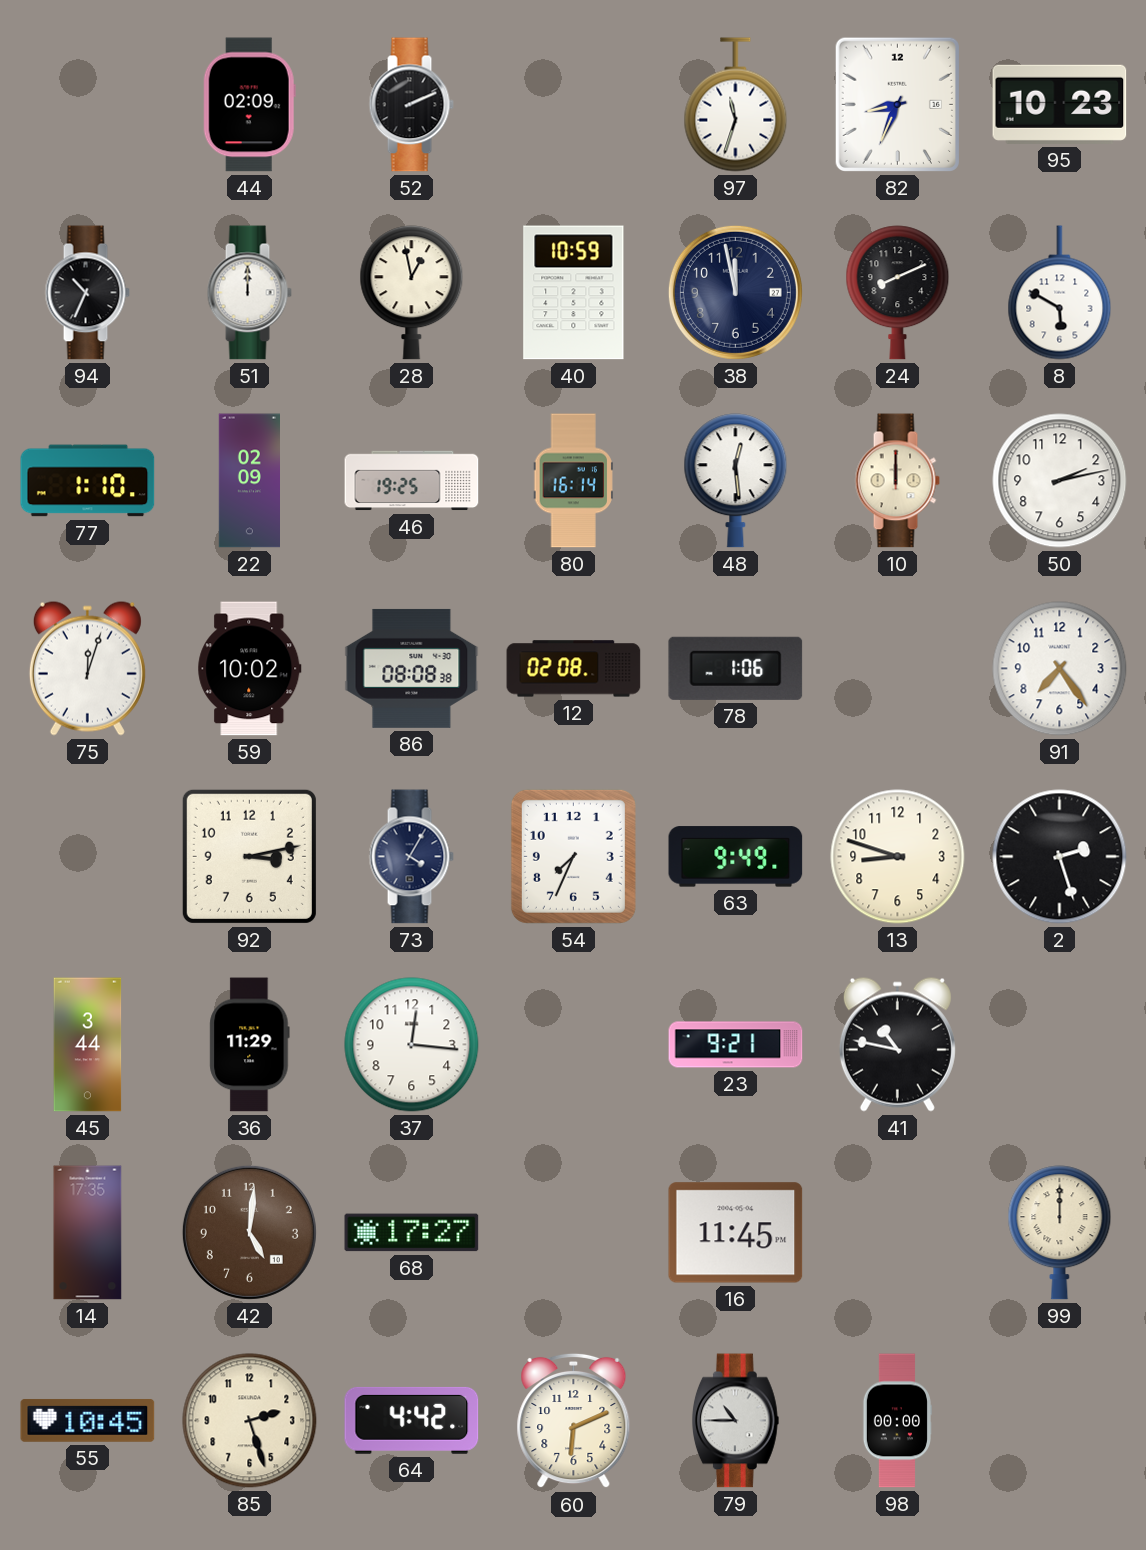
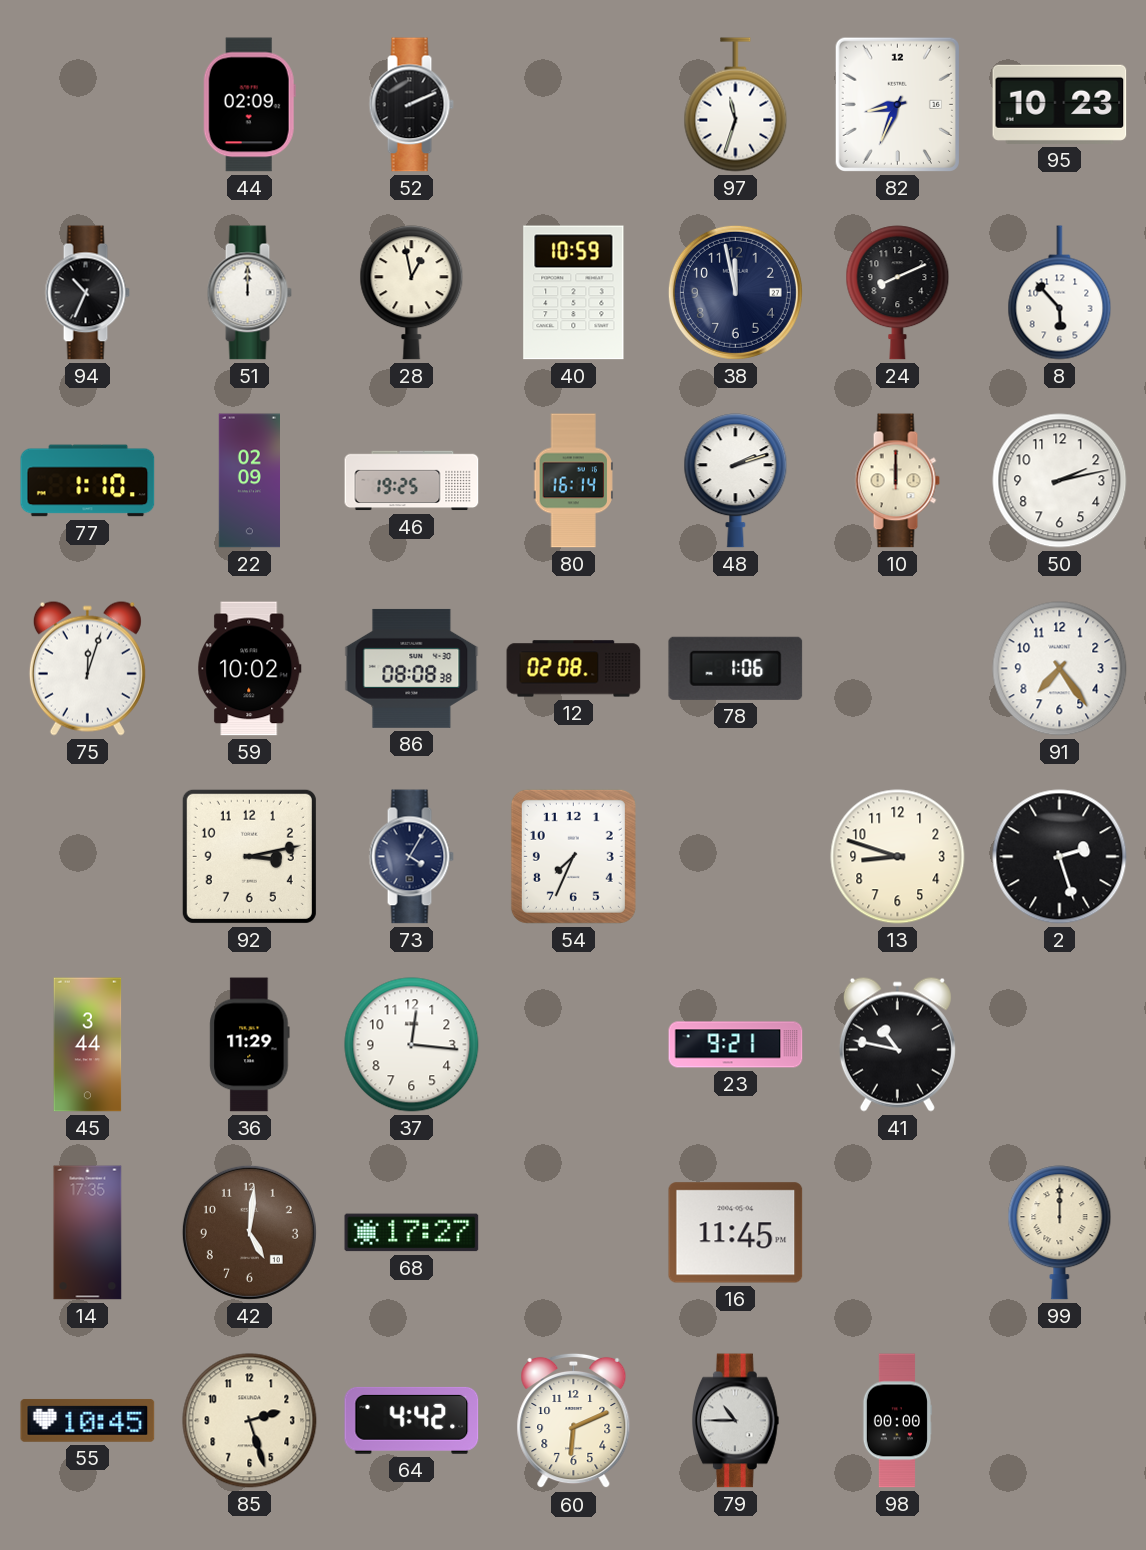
8: 5:50 -> 5:53 (1060, 293)
48: 12:29 -> 2:12 (736, 481)
63: 9:49 -> none (736, 857)
